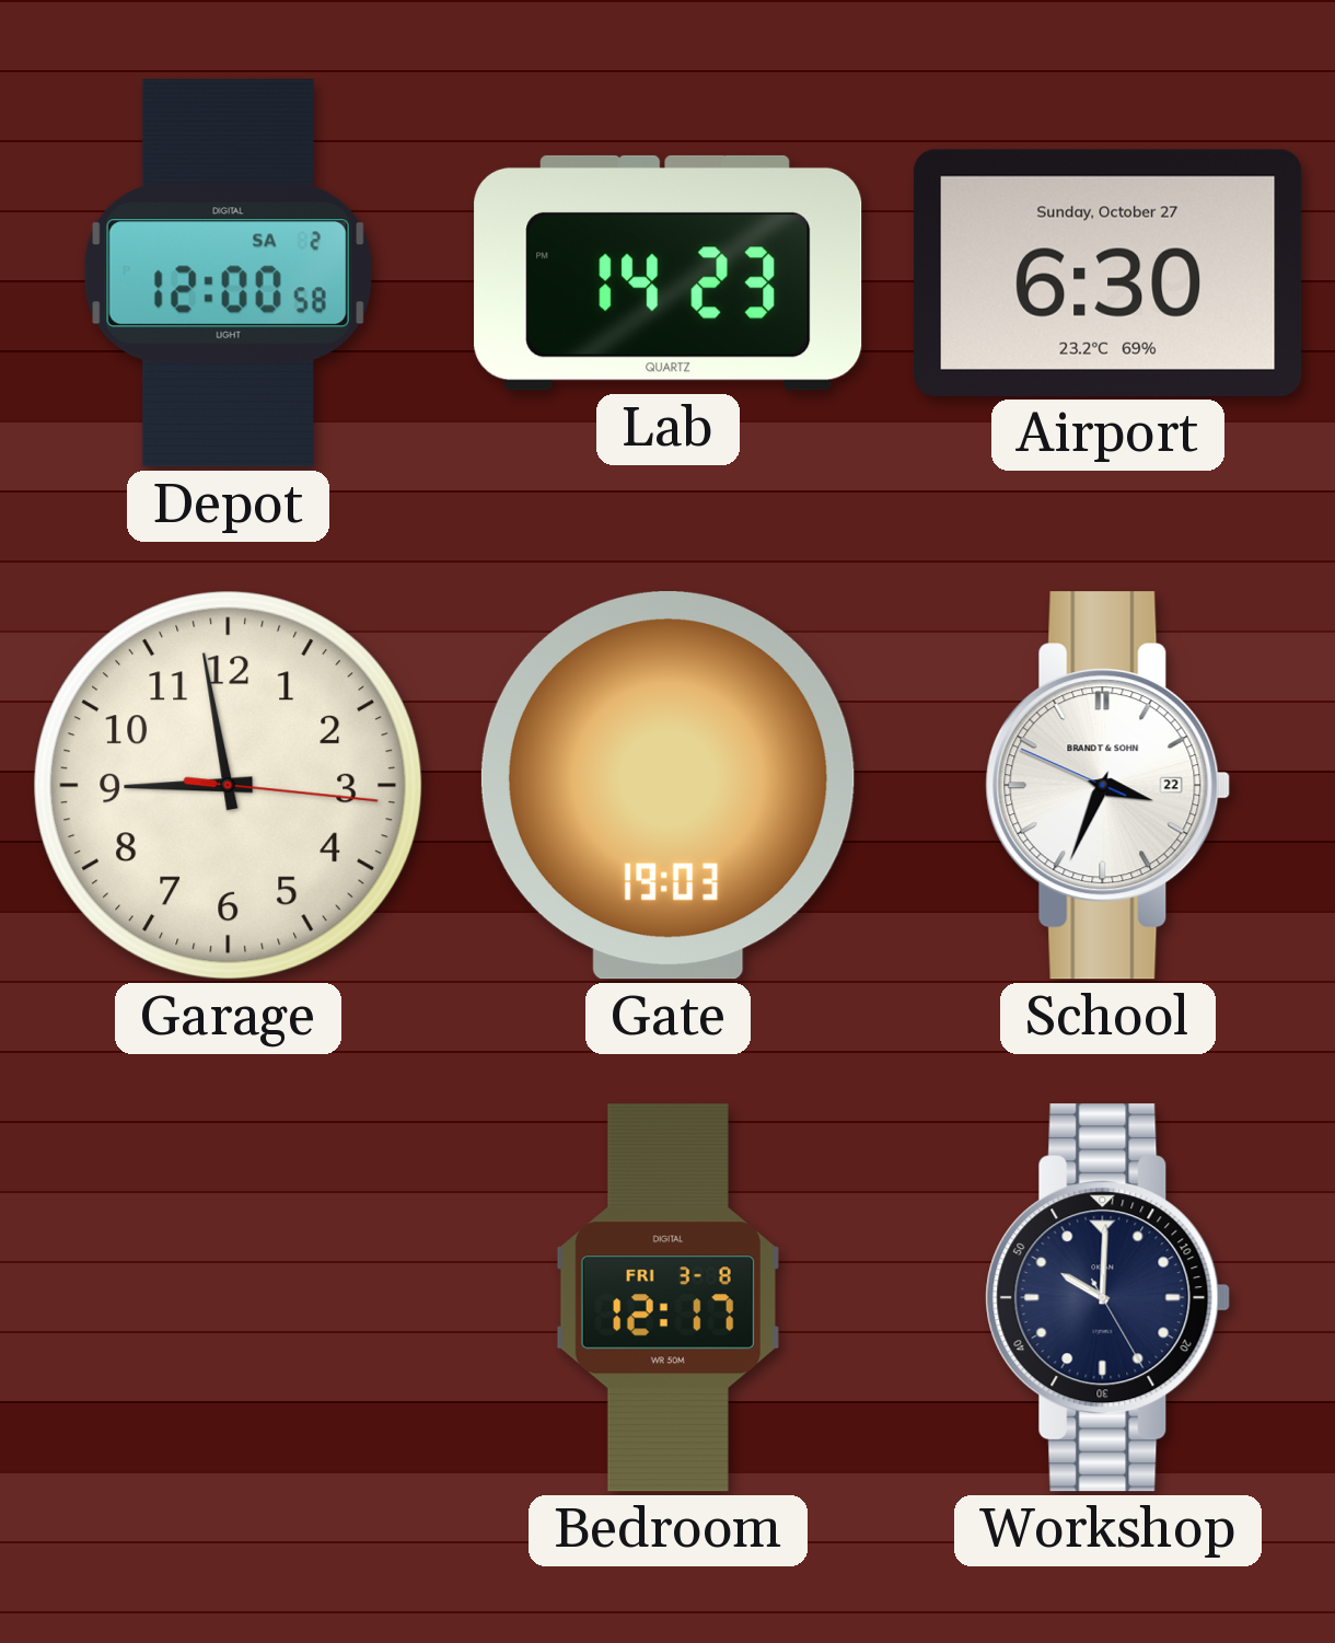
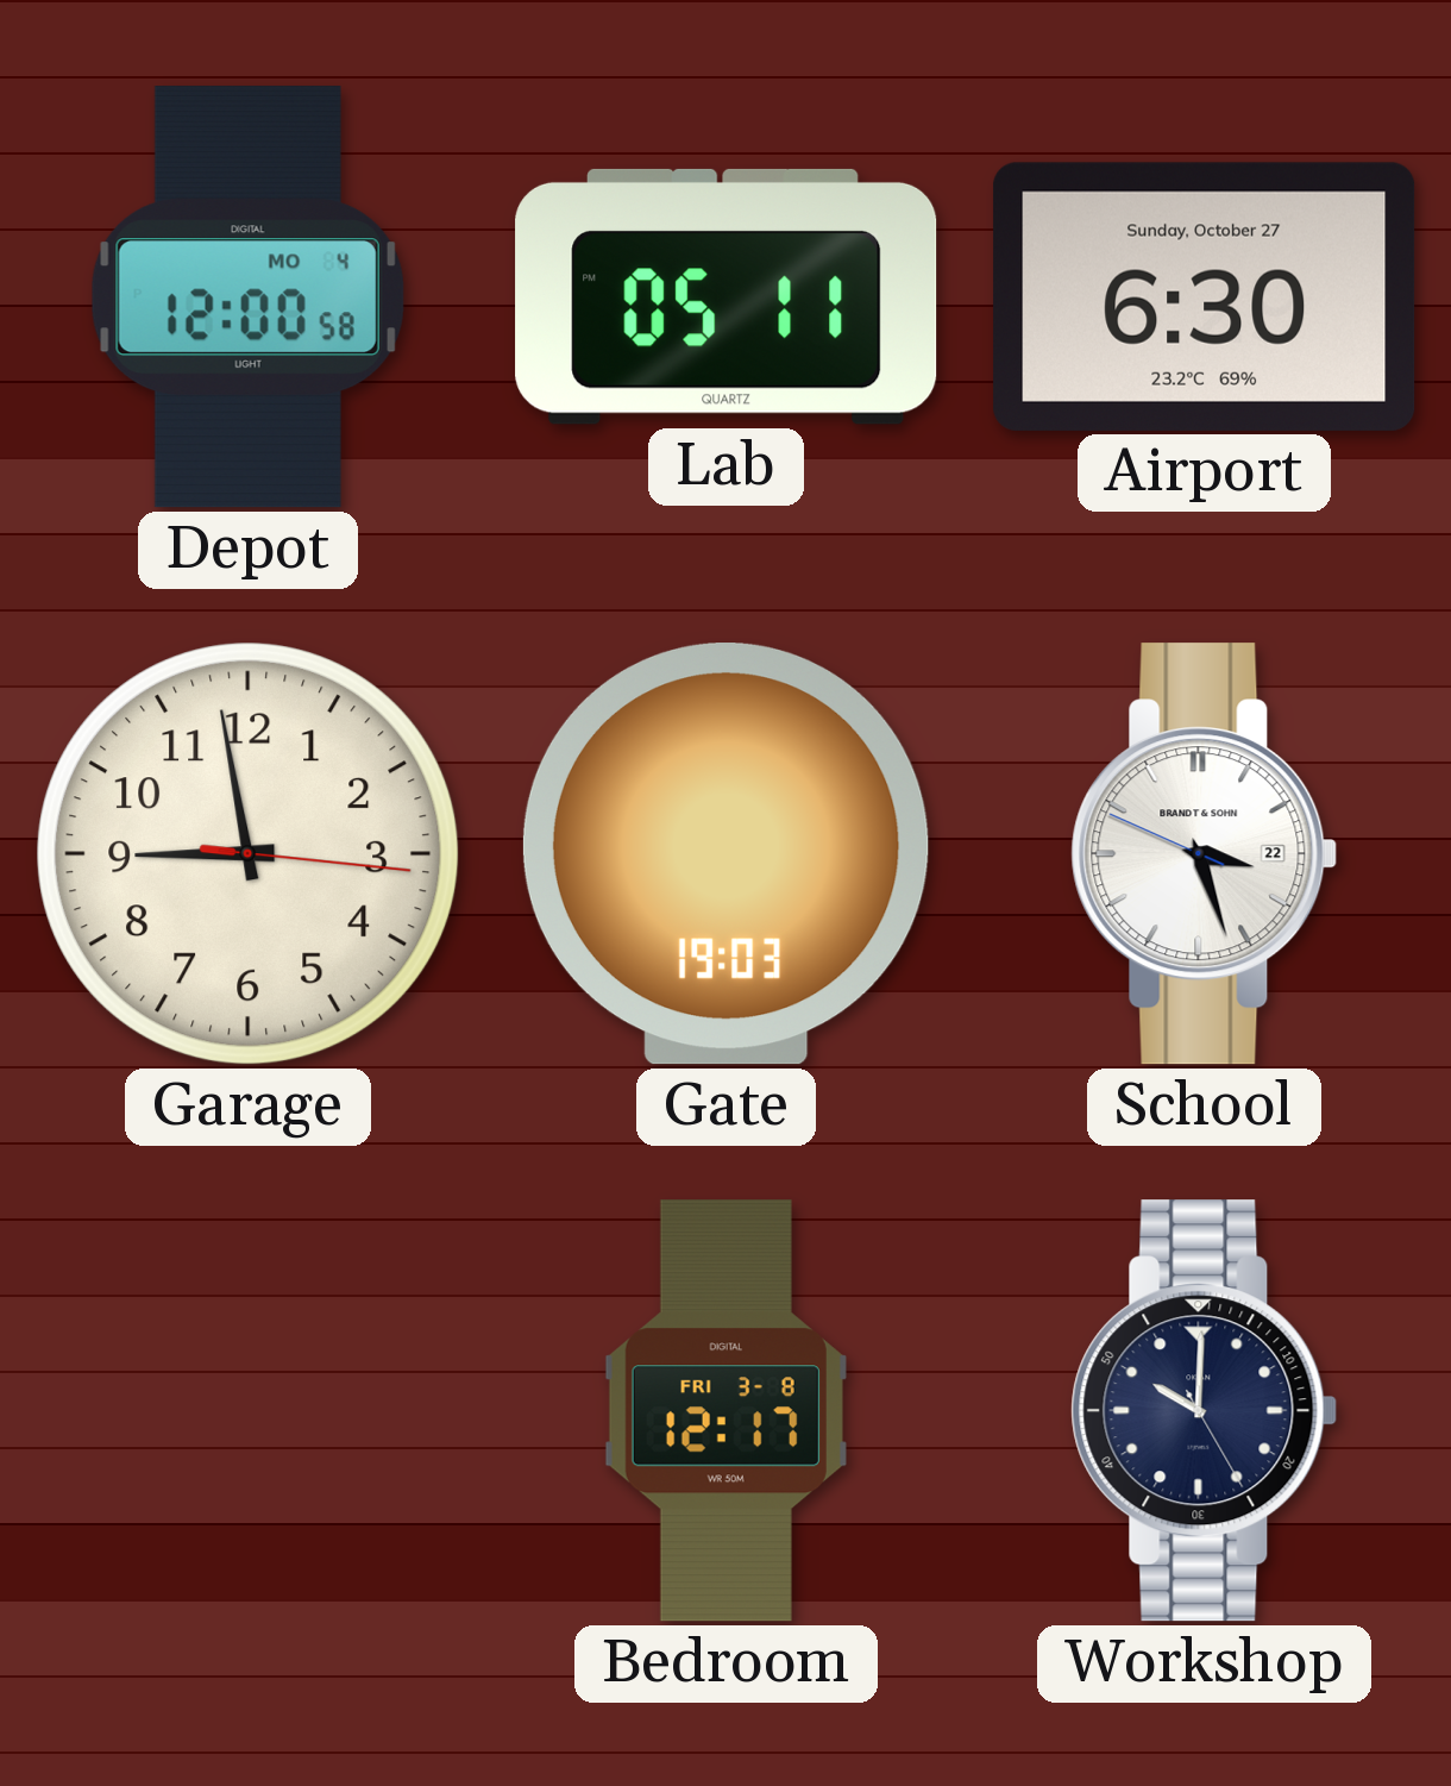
Depot date: SA 2 -> MO 4 (247, 297)
Lab: 14:23 -> 05:11 (727, 296)
School: 3:33 -> 3:26 (1205, 854)
